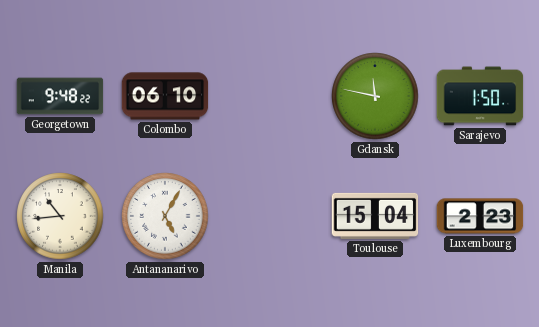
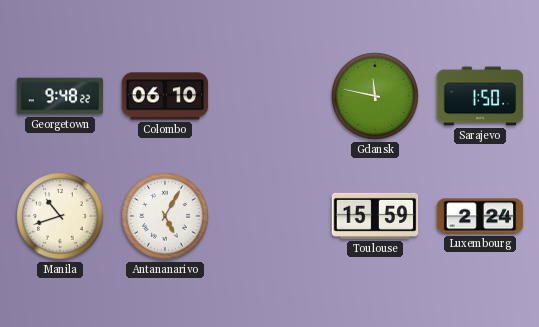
Manila: 10:44 -> 10:42 (60, 216)
Toulouse: 15:04 -> 15:59 (375, 216)
Luxembourg: 2:23 -> 2:24 (480, 216)
